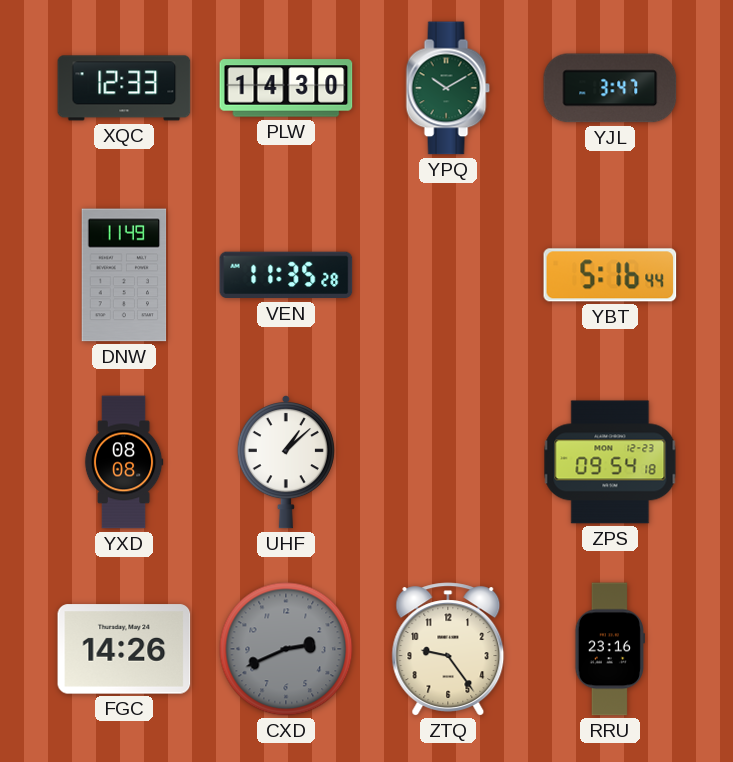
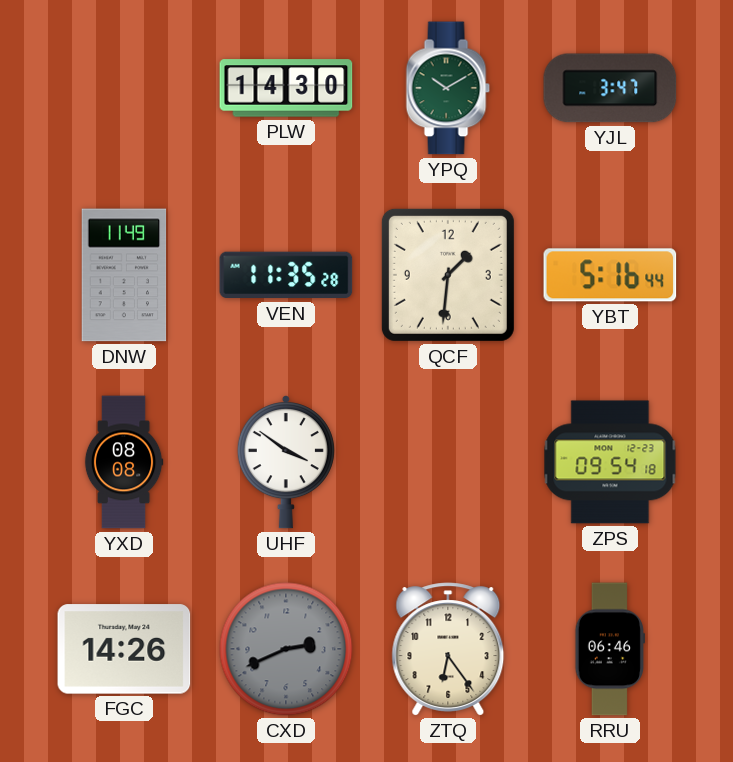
XQC: 12:33 -> none (124, 88)
QCF: none -> 1:31 (448, 275)
UHF: 1:08 -> 3:51 (286, 463)
ZTQ: 9:24 -> 6:24 (448, 649)
RRU: 23:16 -> 06:46 (610, 649)
